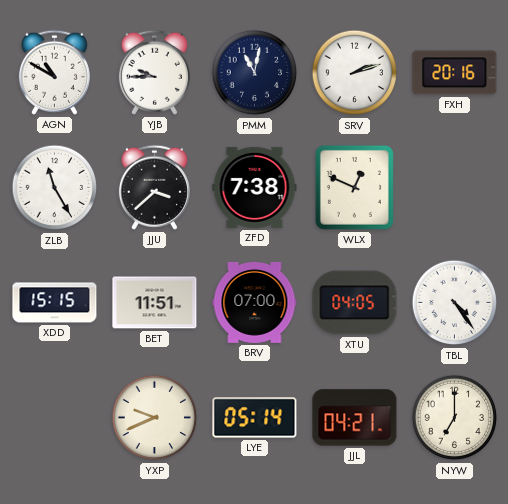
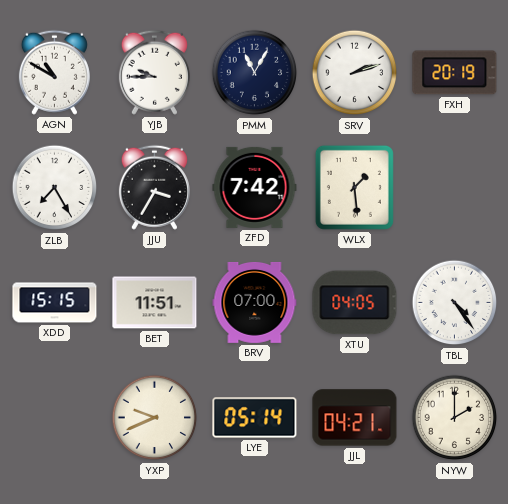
PMM: 11:02 -> 11:05 (255, 73)
FXH: 20:16 -> 20:19 (455, 73)
ZLB: 11:25 -> 7:25 (55, 188)
JJU: 3:38 -> 3:35 (154, 187)
ZFD: 7:38 -> 7:42 (255, 187)
WLX: 12:49 -> 1:29 (354, 187)
NYW: 7:00 -> 2:00 (455, 418)
